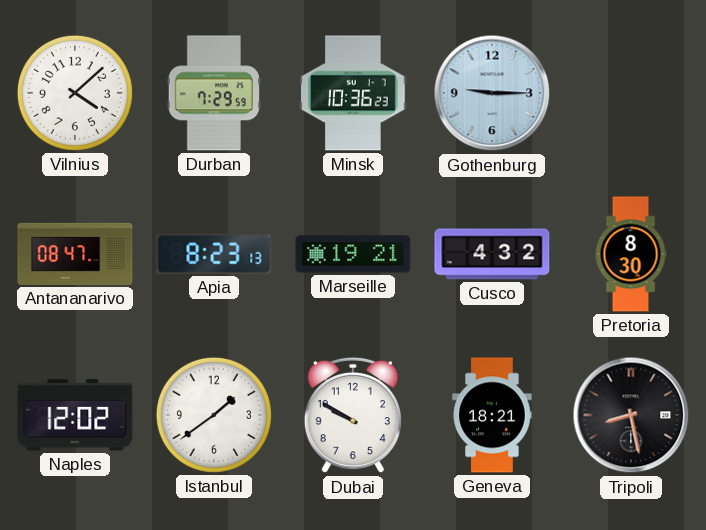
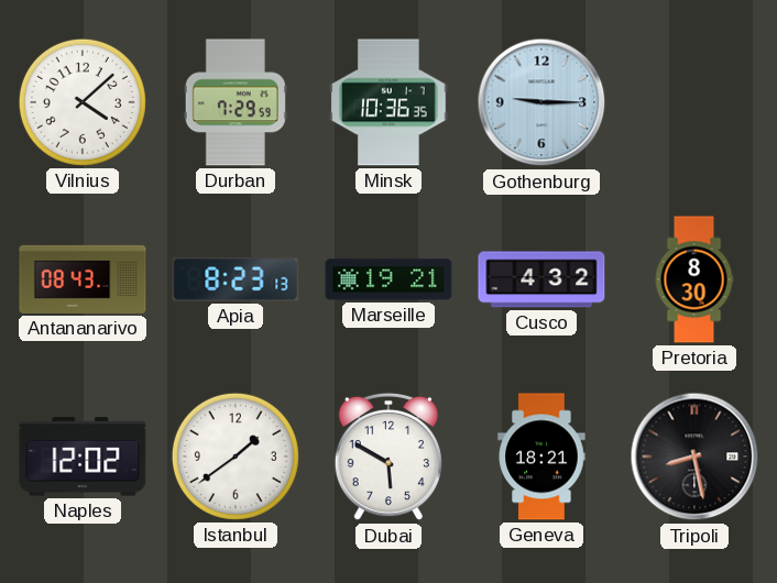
Minsk: 10:36:23 -> 10:36:35 (388, 102)
Antananarivo: 08:47 -> 08:43 (83, 279)
Dubai: 9:50 -> 5:50 (388, 457)
